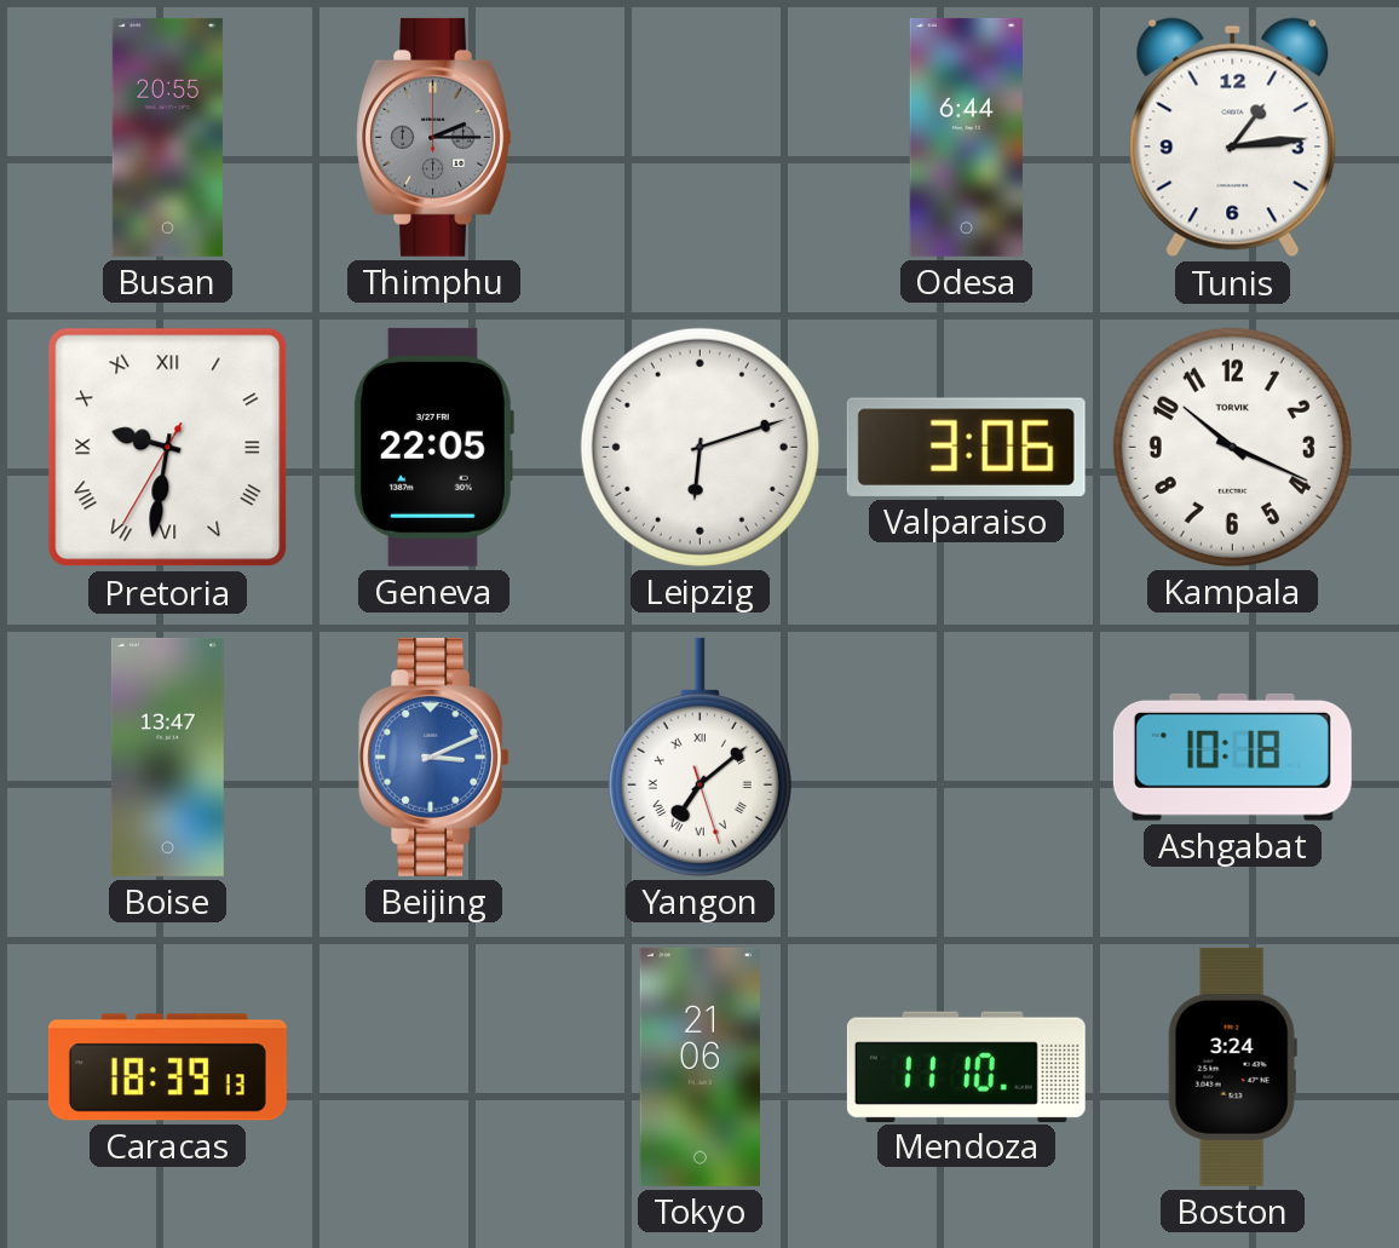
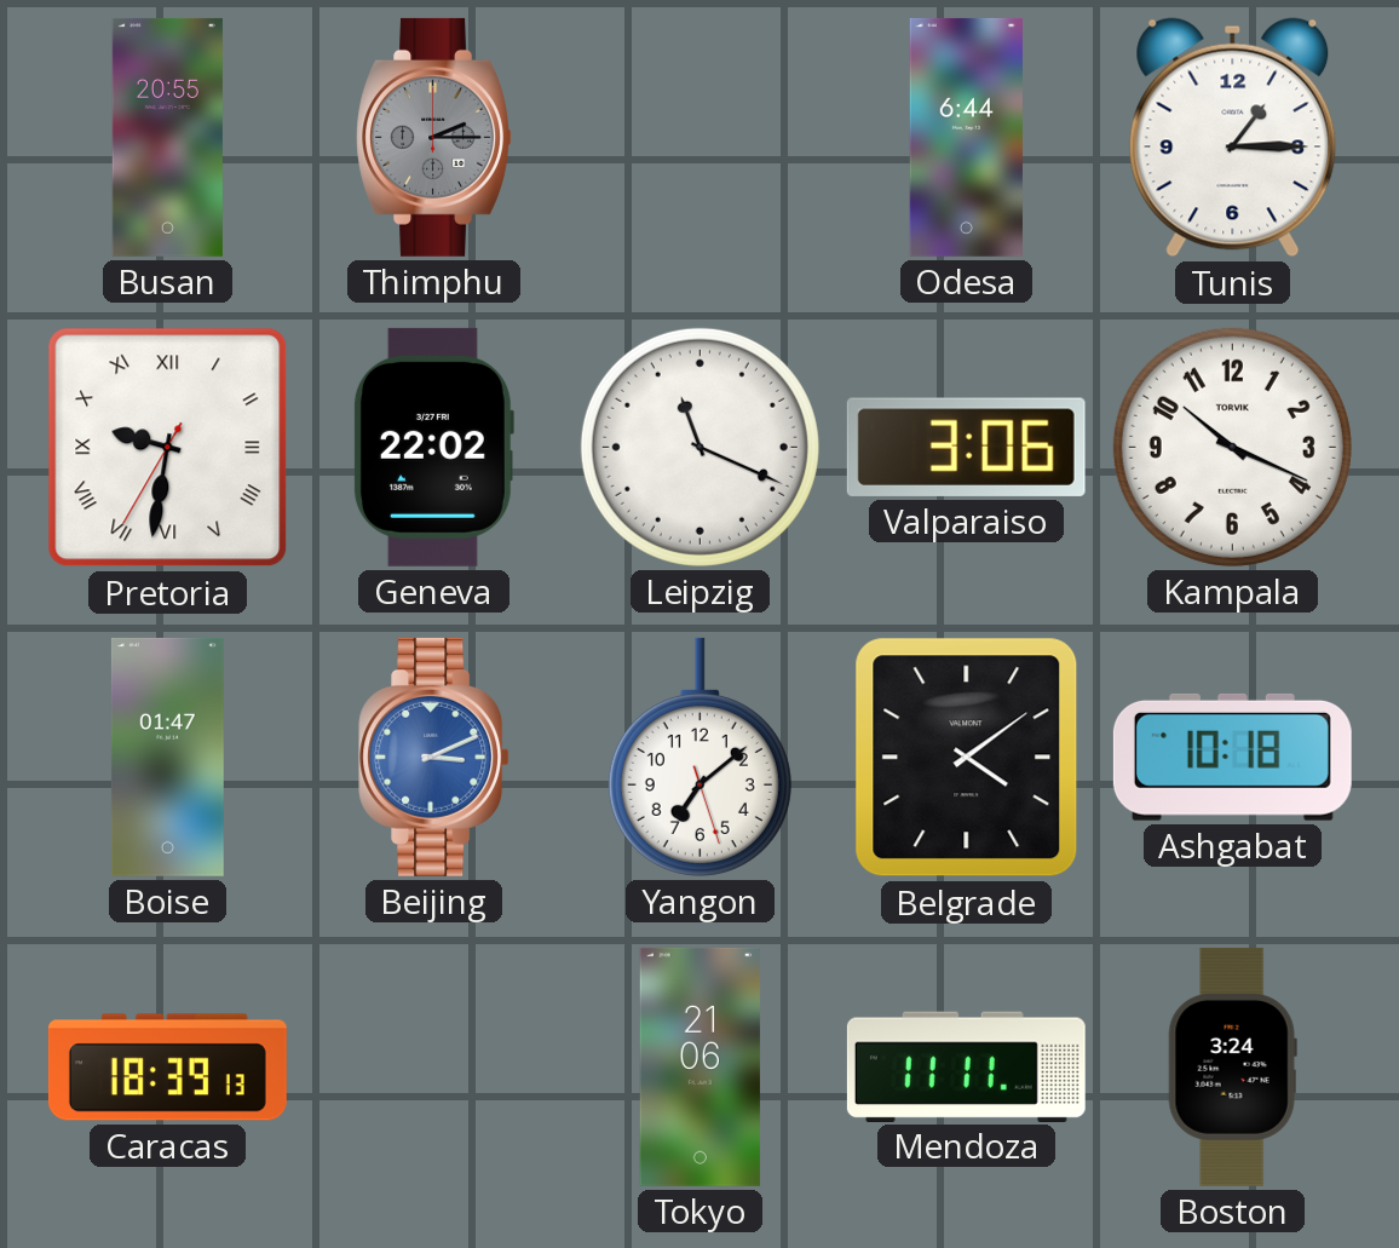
Tunis: 1:14 -> 1:15 (1233, 138)
Geneva: 22:05 -> 22:02 (433, 447)
Leipzig: 6:12 -> 11:19 (699, 447)
Boise: 13:47 -> 01:47 (167, 757)
Yangon numerals: Roman -> Arabic (699, 757)
Belgrade: none -> 4:09 (967, 758)
Mendoza: 11:10 -> 11:11 (966, 1066)
